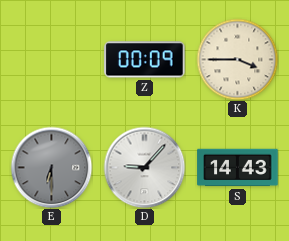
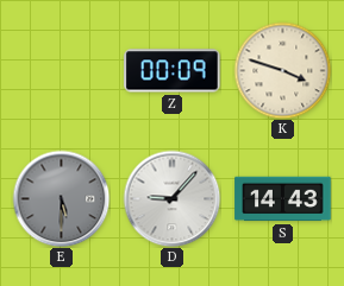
K: 3:45 -> 3:48 (282, 70)
E: 6:30 -> 5:30 (61, 198)
